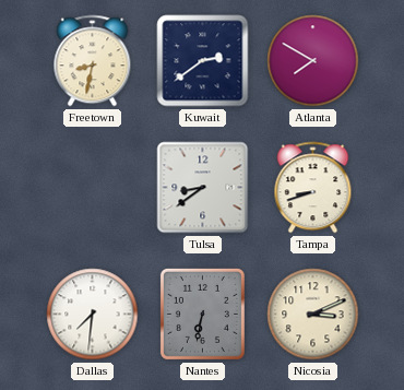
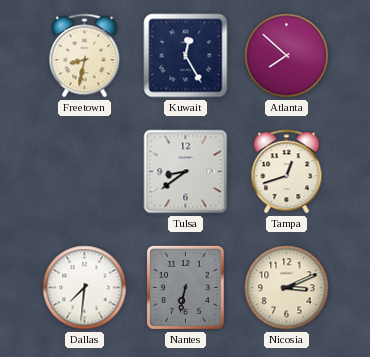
Kuwait: 2:39 -> 12:25 (186, 56)
Atlanta: 7:50 -> 7:52 (287, 56)
Tampa: 8:42 -> 12:42 (287, 172)
